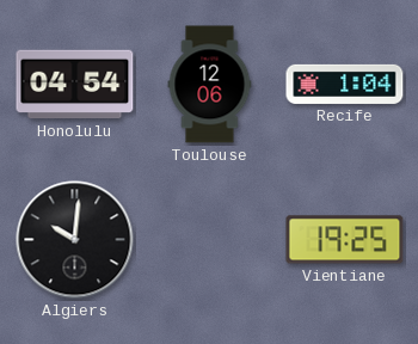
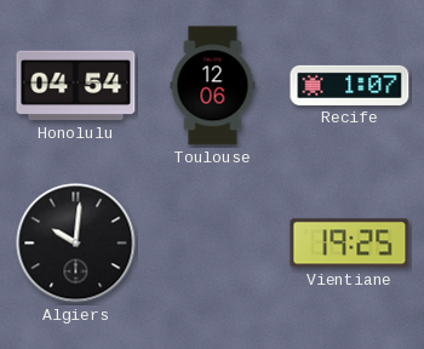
Recife: 1:04 -> 1:07 (350, 85)
